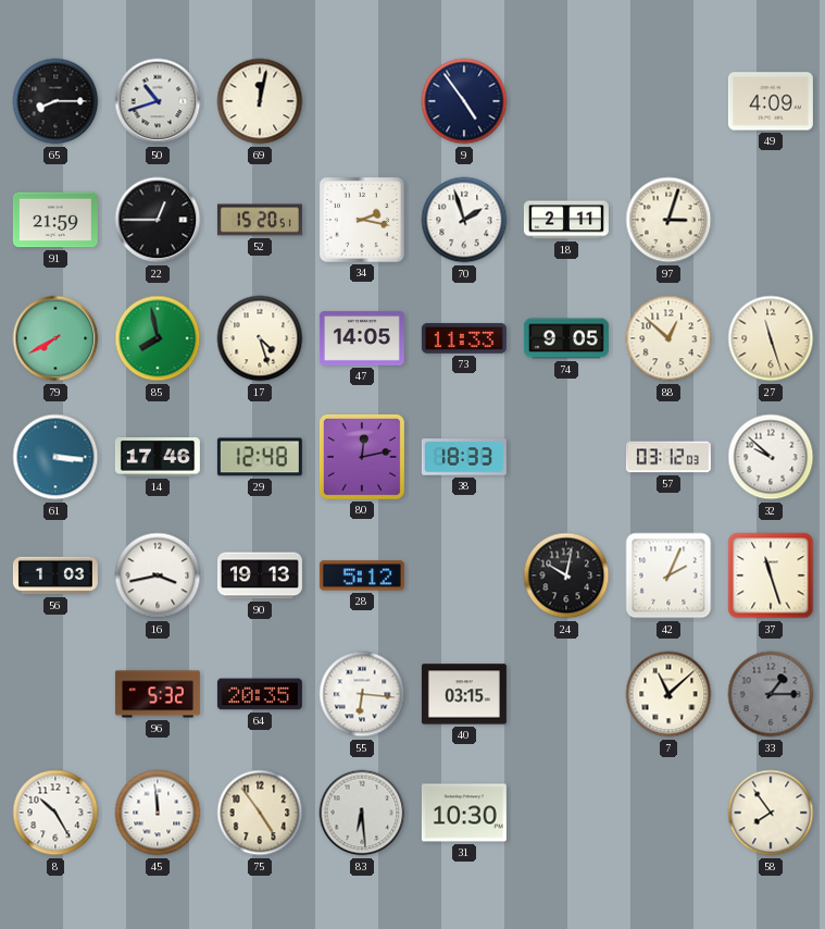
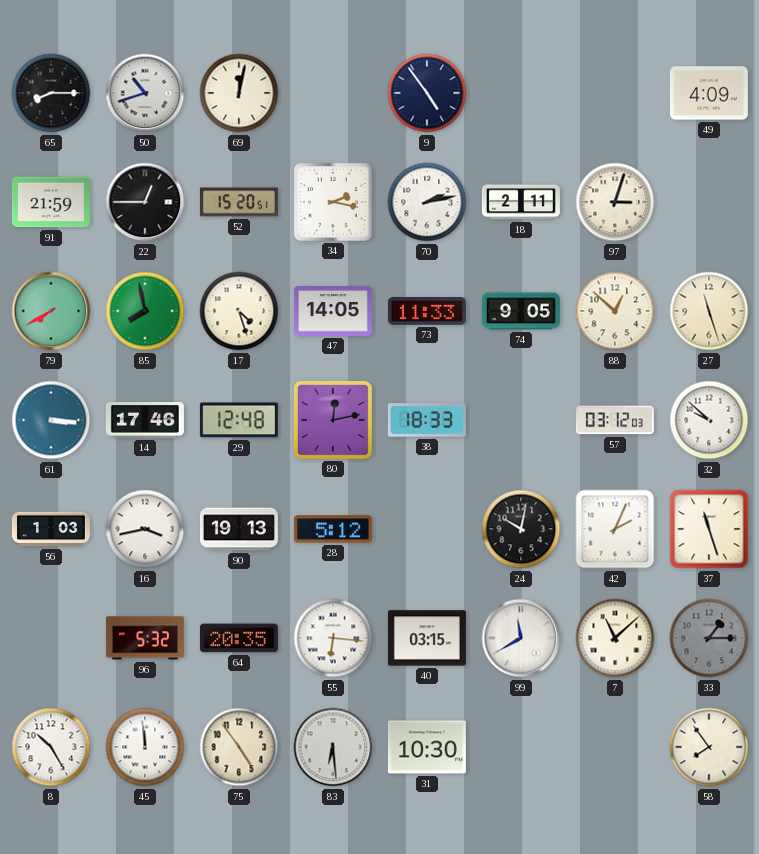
70: 1:57 -> 2:13 (427, 202)
99: none -> 11:40 (521, 638)
